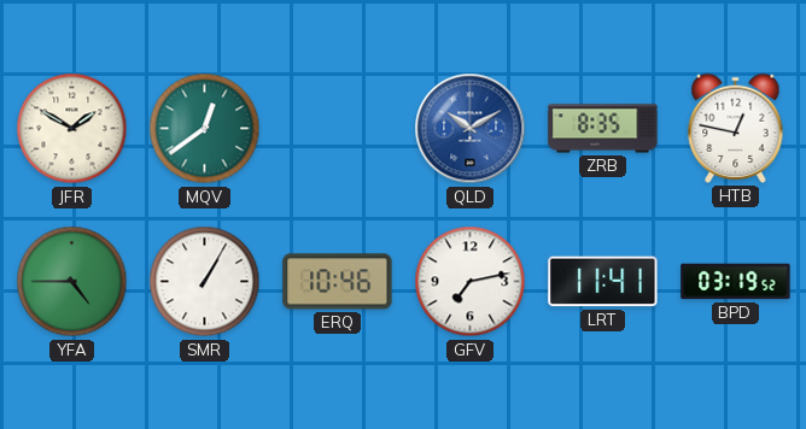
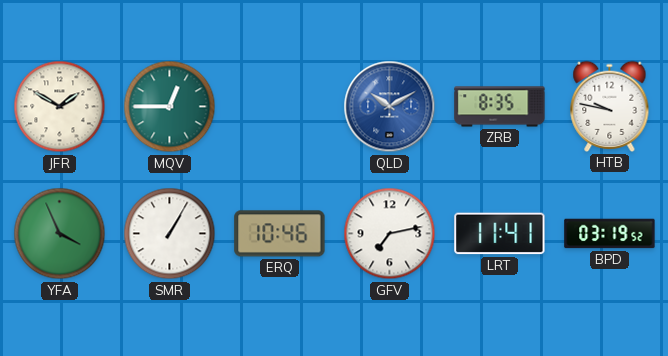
MQV: 12:39 -> 12:45 (170, 107)
HTB: 12:47 -> 9:47 (610, 106)
YFA: 4:45 -> 3:56 (60, 234)
